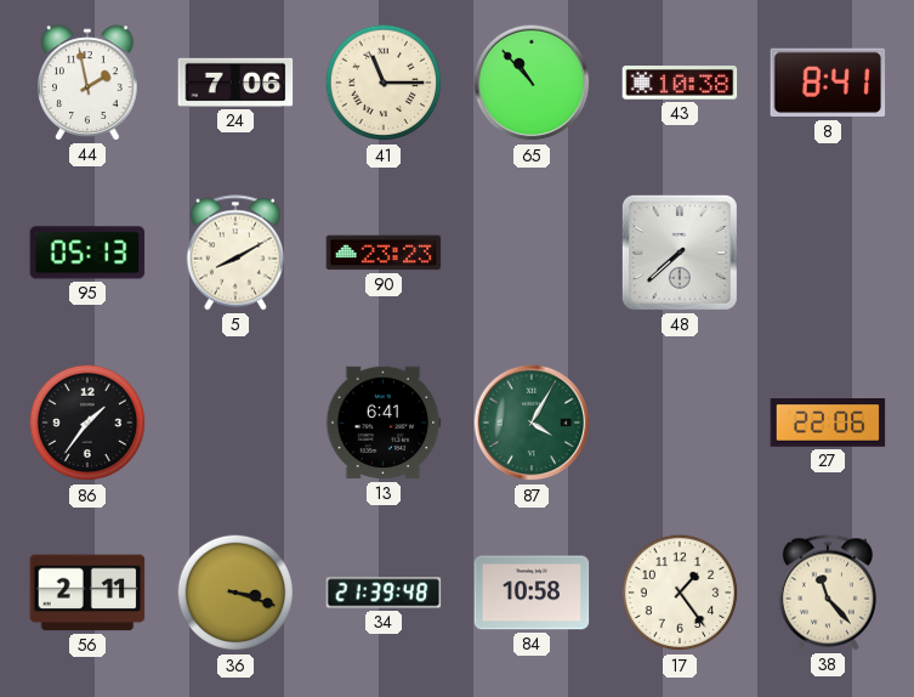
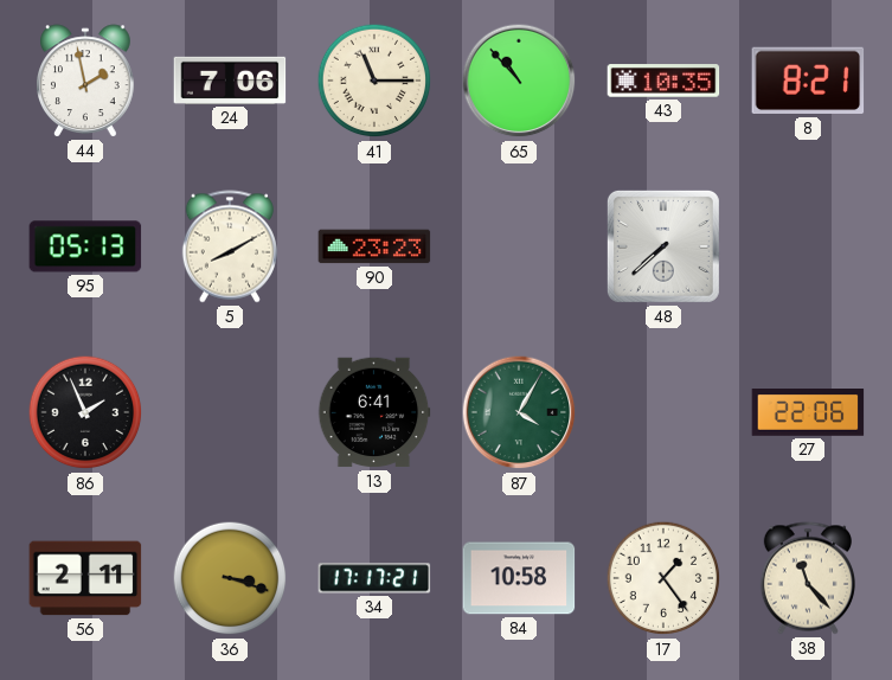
43: 10:38 -> 10:35 (663, 81)
8: 8:41 -> 8:21 (808, 81)
86: 1:36 -> 1:56 (85, 412)
34: 21:39 -> 17:17 (374, 578)
